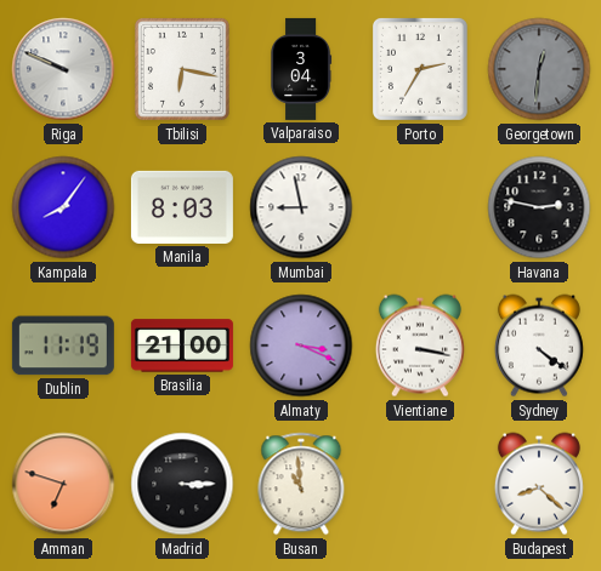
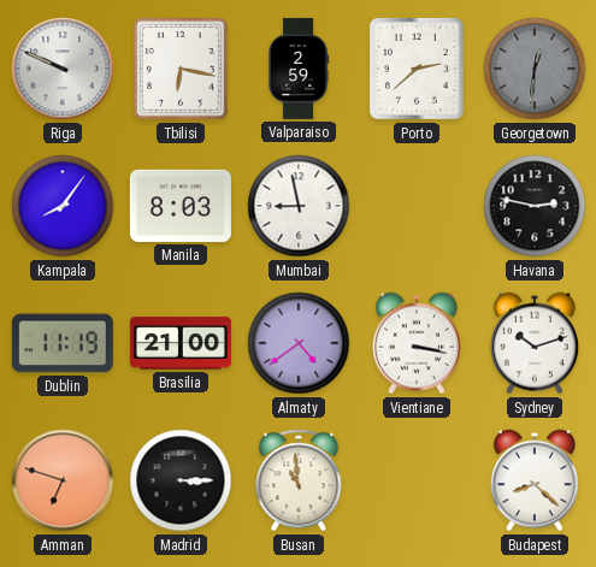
Valparaiso: 3:04 -> 2:59 (299, 69)
Porto: 2:35 -> 2:38 (417, 69)
Almaty: 3:19 -> 4:39 (299, 343)
Sydney: 4:21 -> 10:12 (535, 343)
